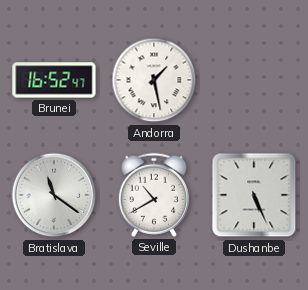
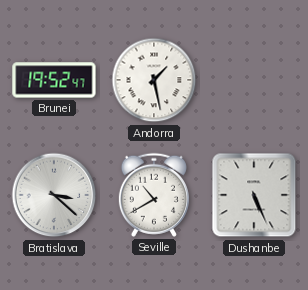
Brunei: 16:52 -> 19:52 (54, 80)
Bratislava: 11:21 -> 3:22 (54, 195)
